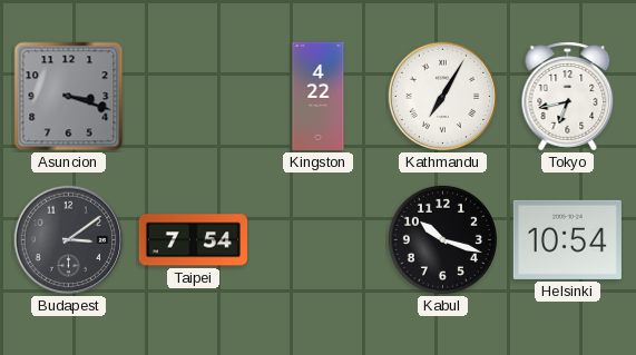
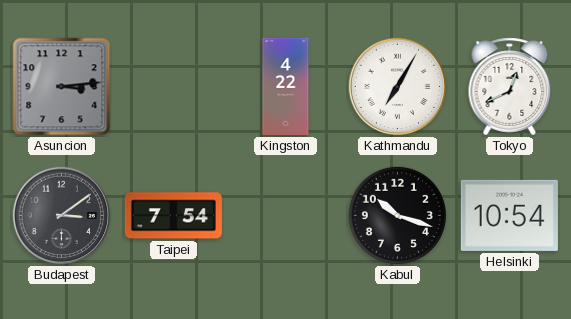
Asuncion: 3:18 -> 3:14 (62, 87)
Tokyo: 6:43 -> 12:41 (510, 87)
